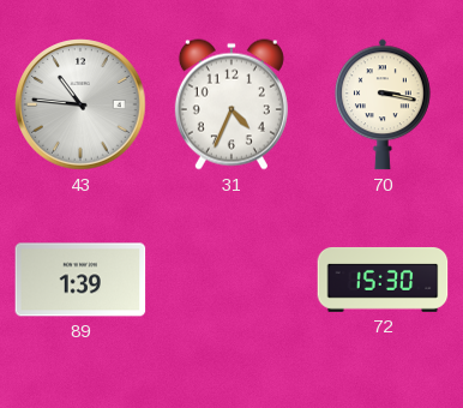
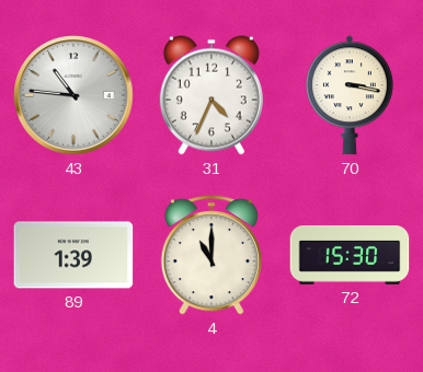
4: none -> 11:00 (211, 255)
